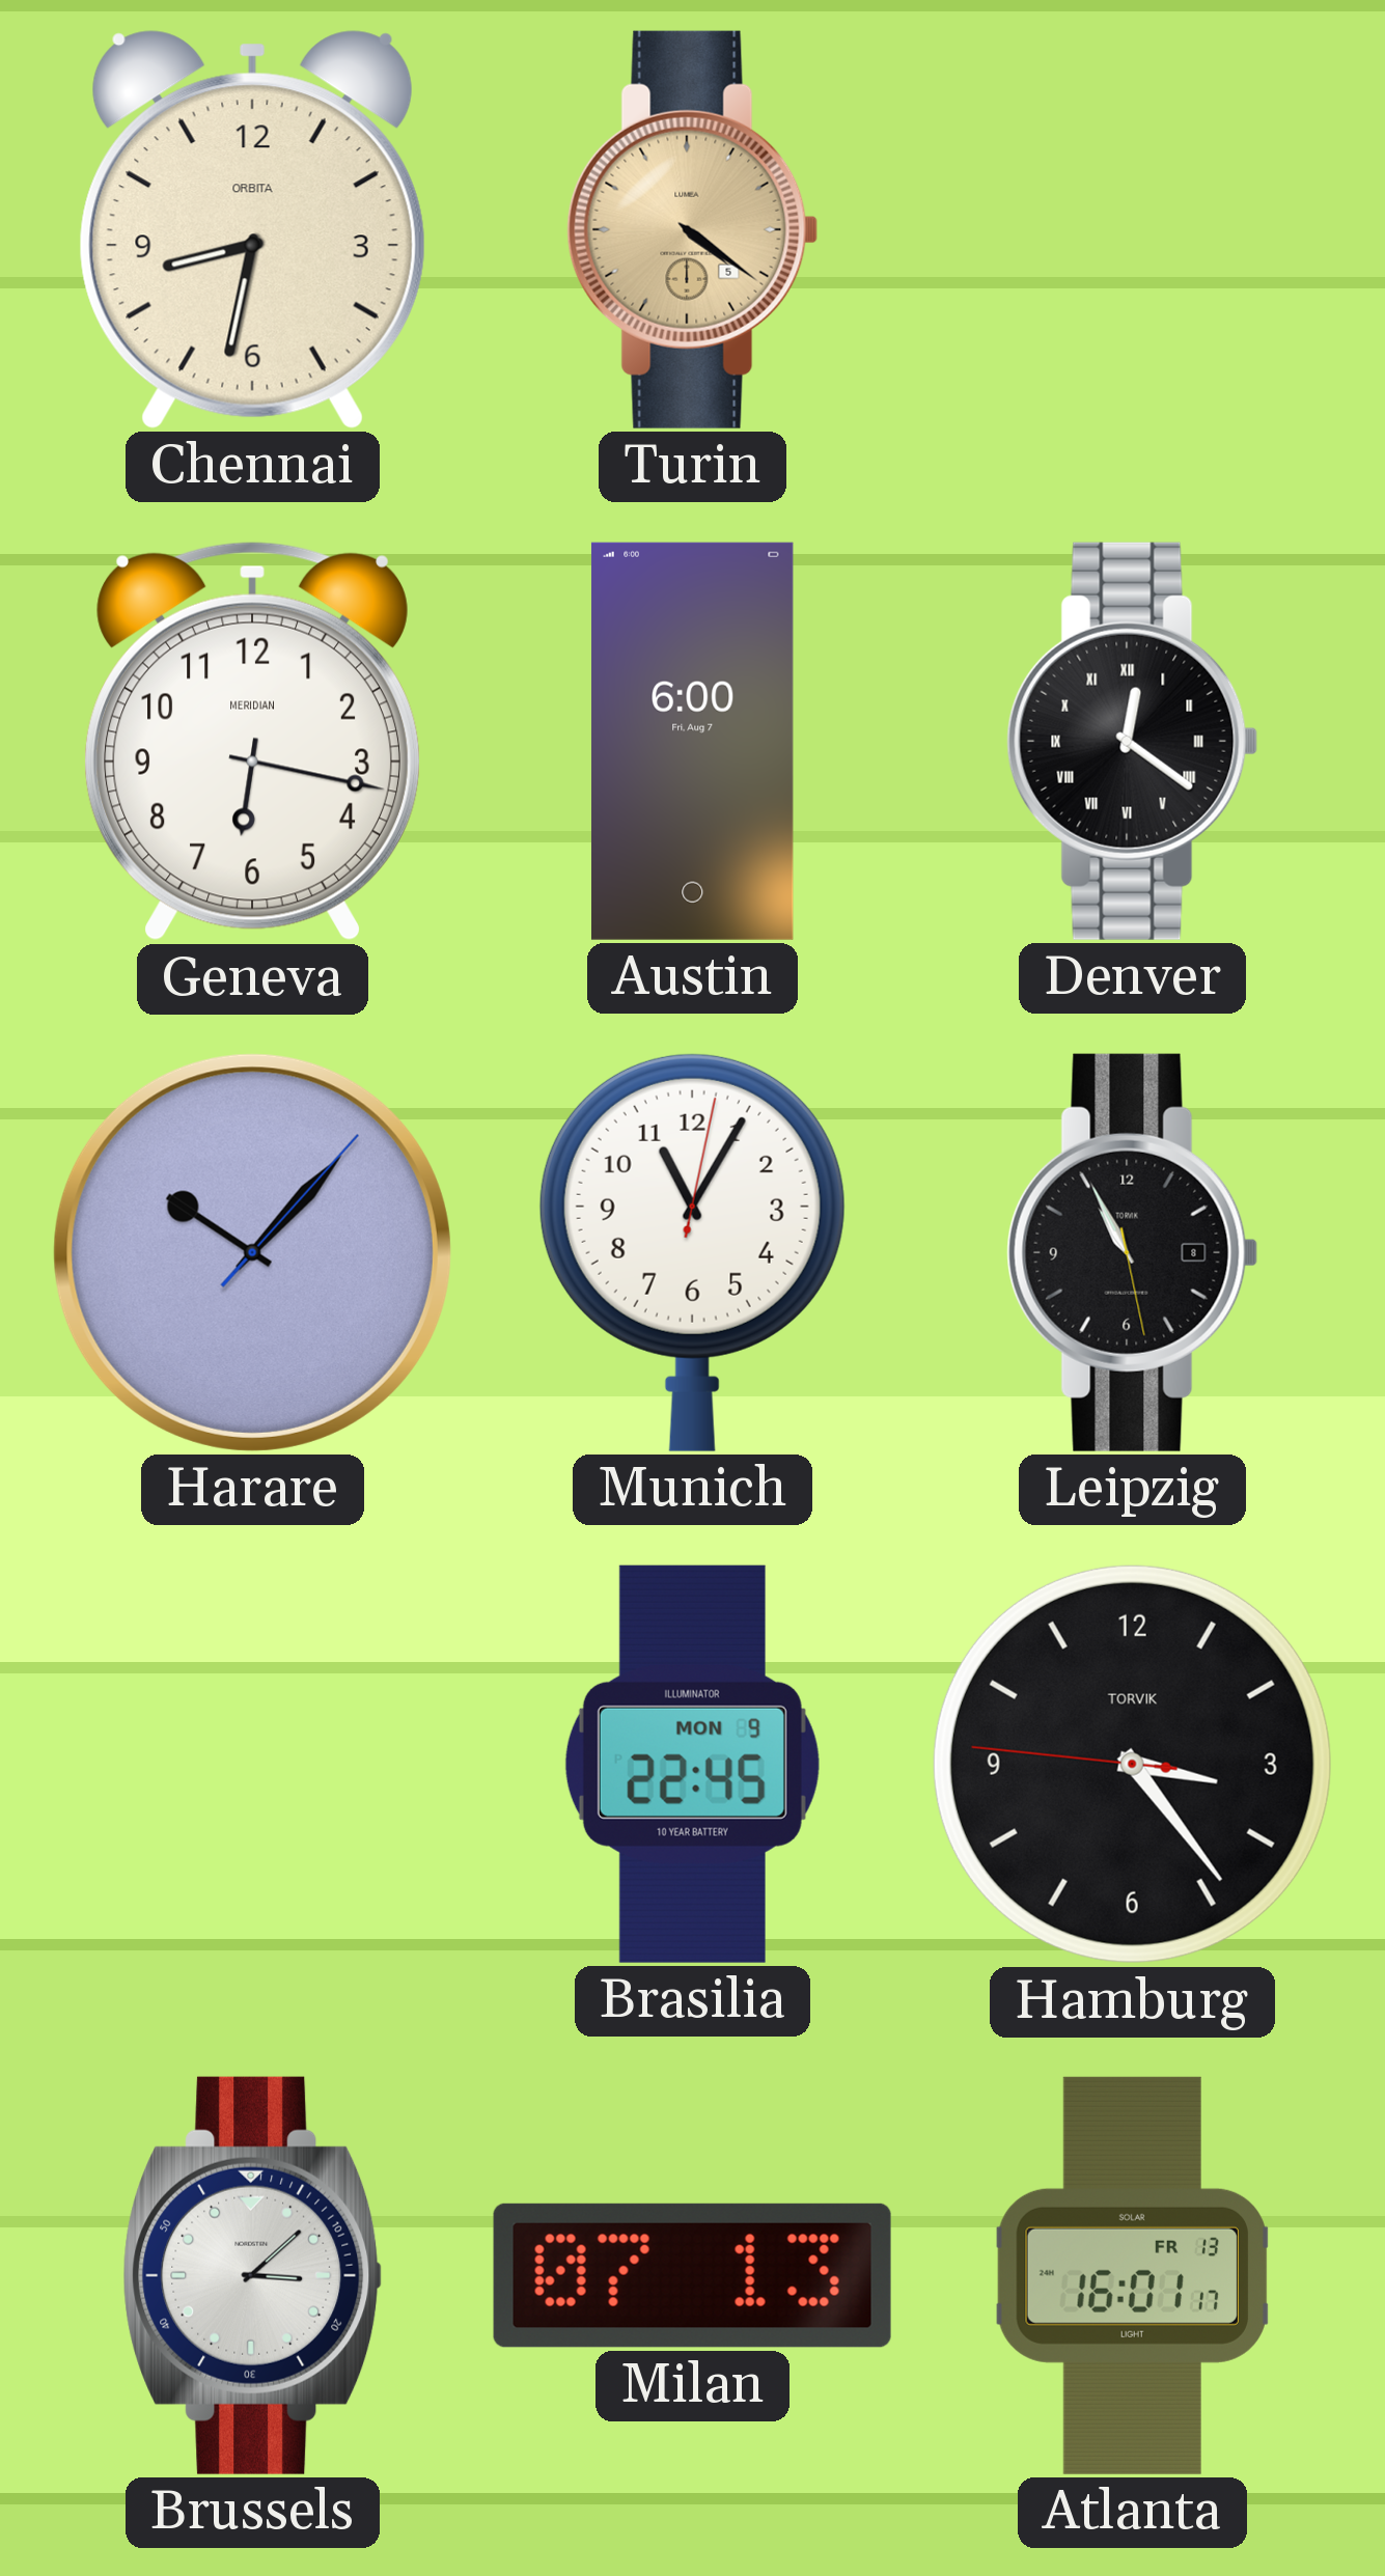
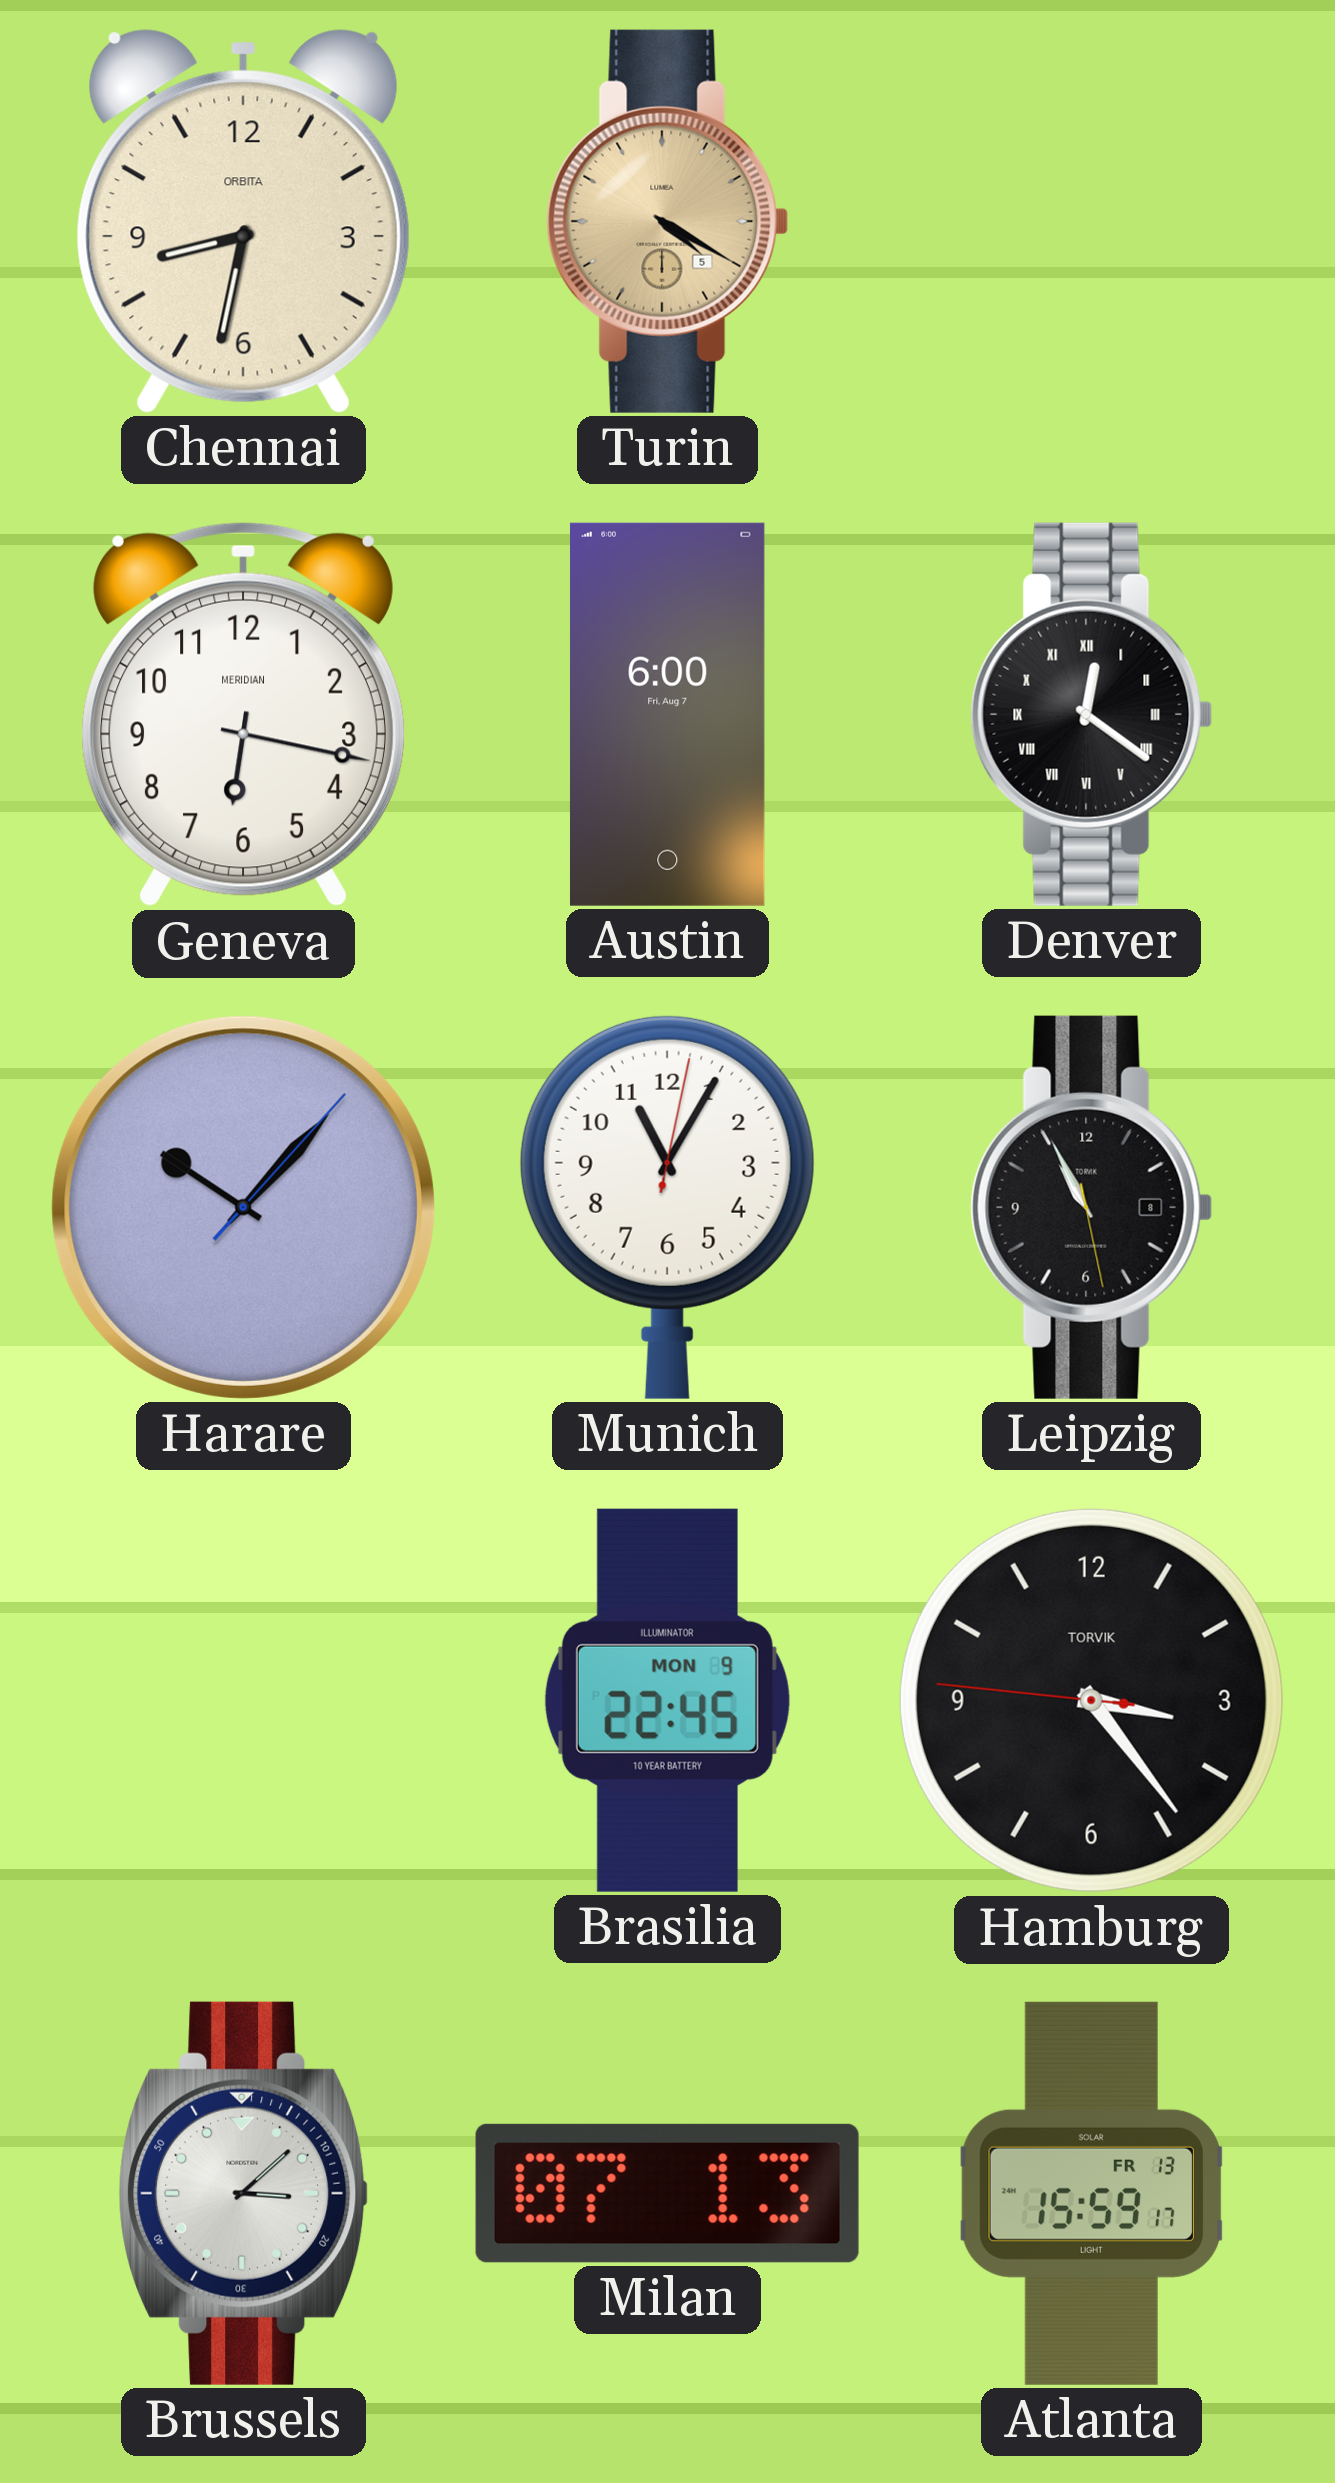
Turin: 4:21 -> 4:20 (668, 221)
Atlanta: 16:01 -> 15:59 (1091, 2193)
